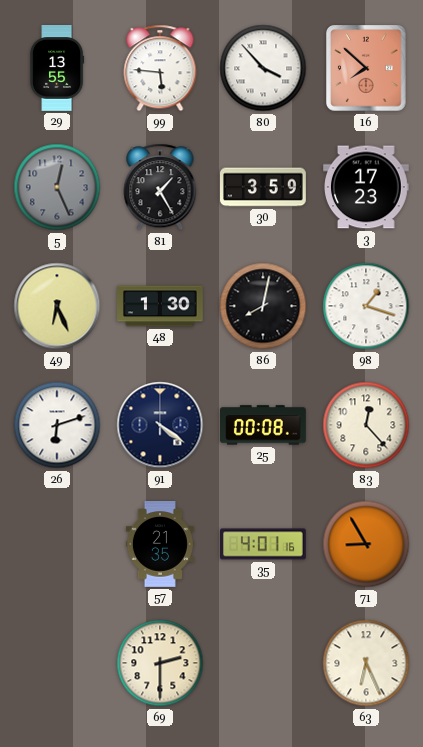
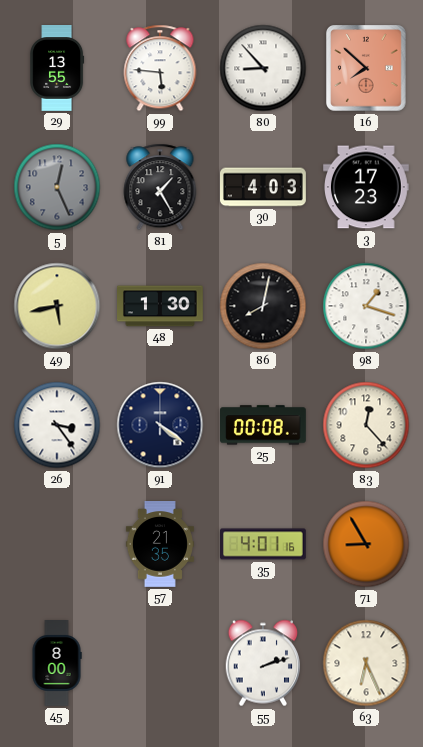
80: 3:53 -> 8:53 (263, 68)
30: 3:59 -> 4:03 (264, 187)
49: 6:26 -> 5:43 (57, 306)
26: 6:12 -> 3:24 (57, 425)
45: none -> 8:00 (57, 664)
69: 2:30 -> none (160, 663)
55: none -> 2:12 (263, 663)
